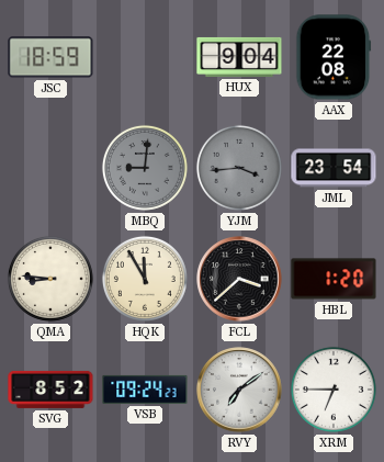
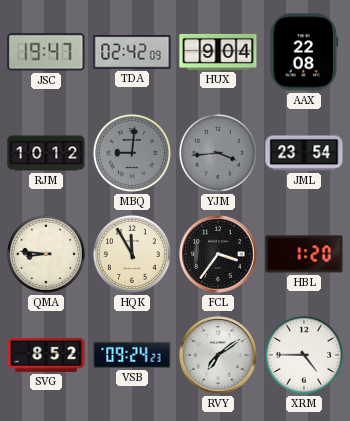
JSC: 18:59 -> 19:47 (46, 52)
TDA: none -> 02:42 (132, 52)
RJM: none -> 10:12 (46, 153)
FCL: 3:38 -> 3:36 (218, 254)
XRM: 6:45 -> 4:45 (304, 355)
